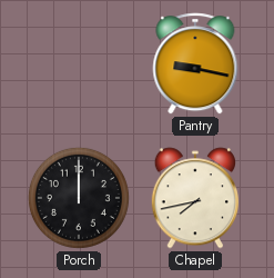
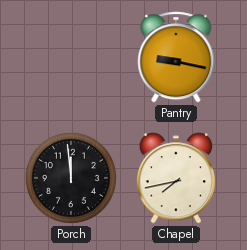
Porch: 12:00 -> 11:59 (71, 178)
